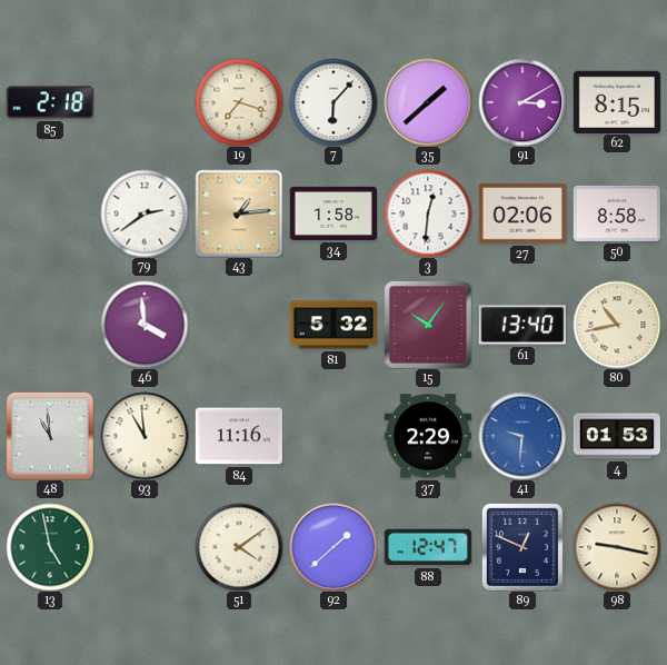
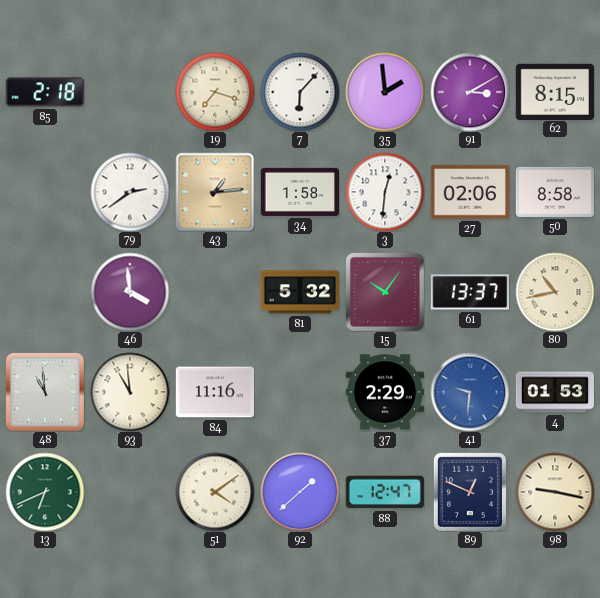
35: 1:38 -> 1:59 (385, 92)
61: 13:40 -> 13:37 (469, 292)
13: 4:58 -> 6:41 (45, 492)
